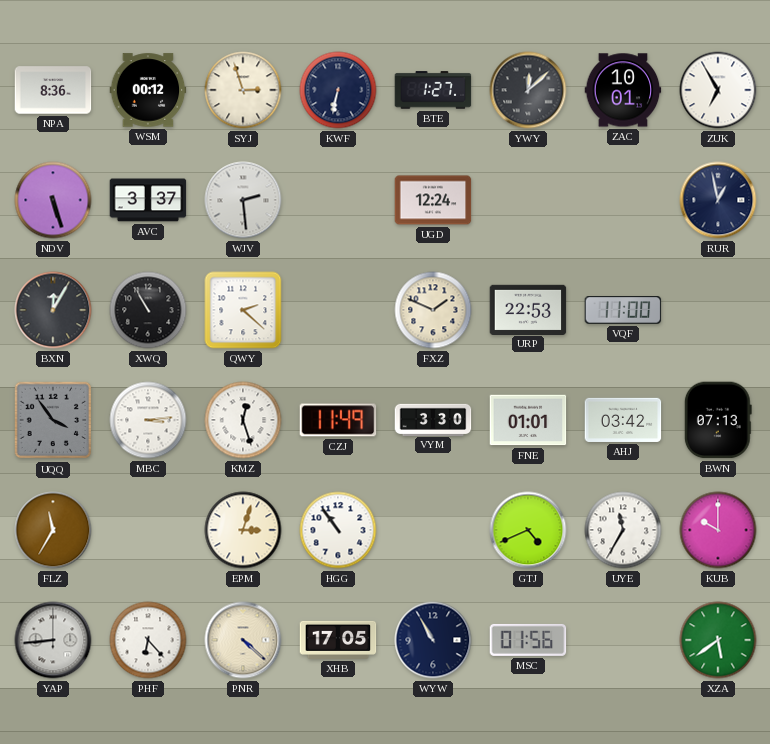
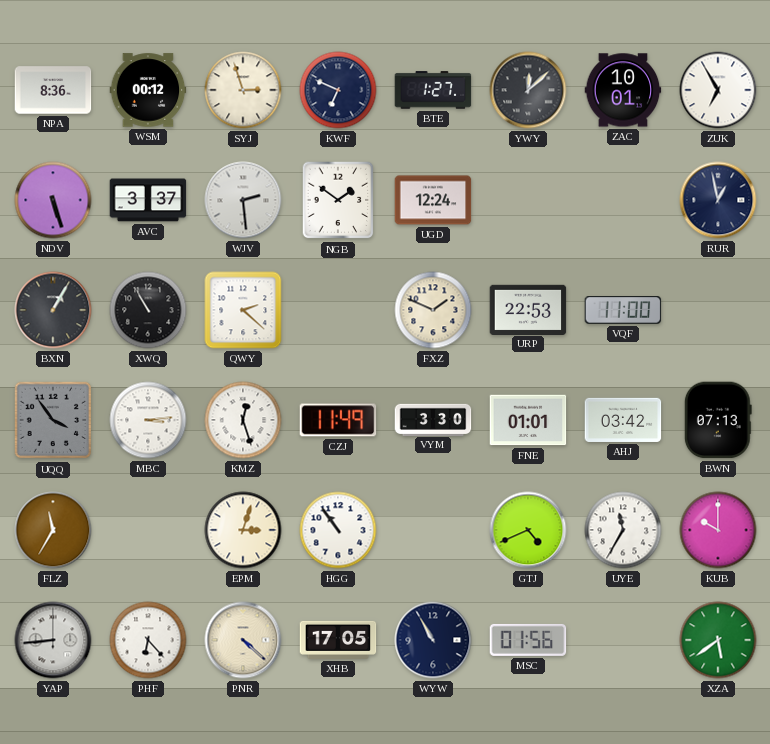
KWF: 6:32 -> 6:49 (338, 90)
NGB: none -> 1:51 (338, 200)
BXN: 12:05 -> 1:05 (53, 310)
